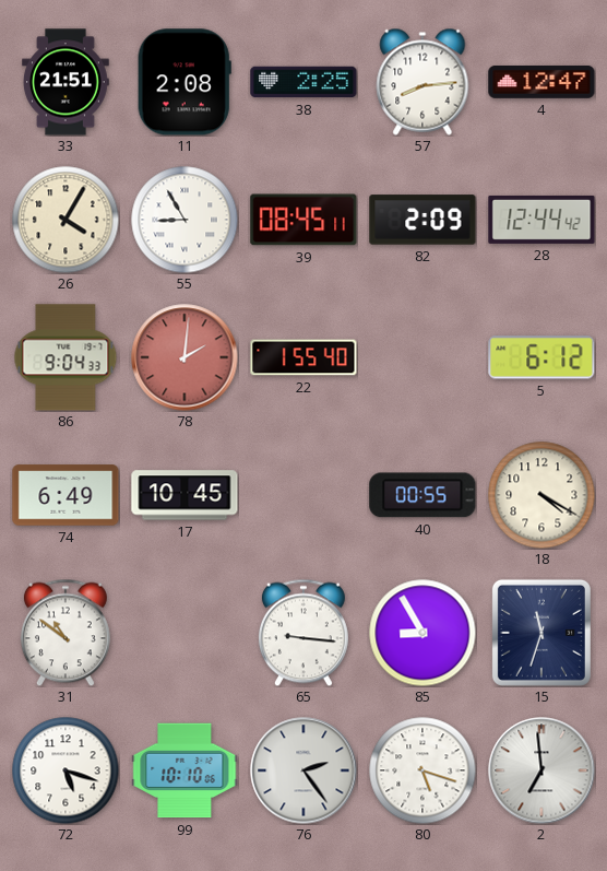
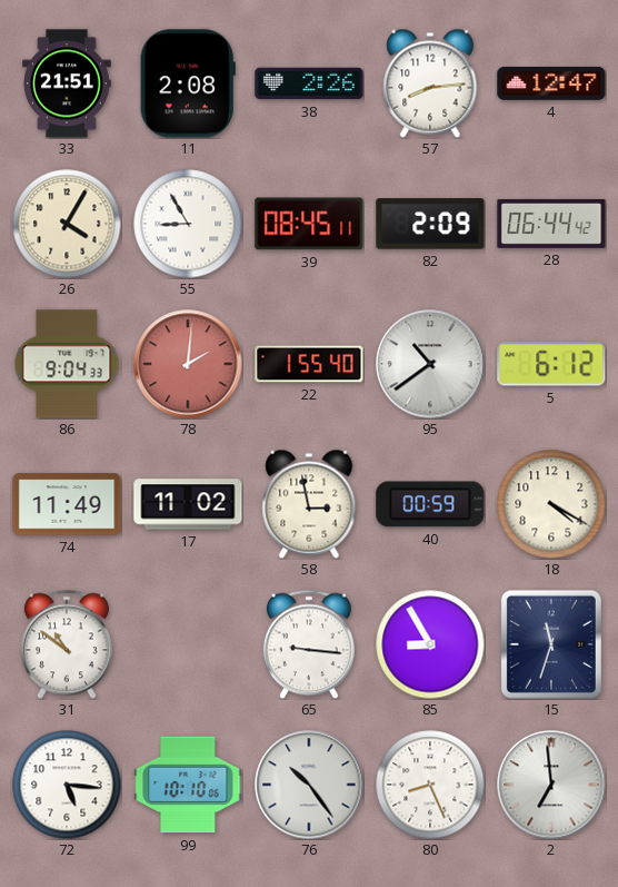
38: 2:25 -> 2:26 (309, 83)
28: 12:44 -> 06:44 (551, 224)
95: none -> 10:39 (430, 364)
74: 6:49 -> 11:49 (67, 504)
17: 10:45 -> 11:02 (188, 504)
58: none -> 2:58 (309, 504)
40: 00:55 -> 00:59 (430, 504)
72: 5:18 -> 5:16 (67, 785)
76: 2:24 -> 10:24 (309, 785)
80: 5:18 -> 8:26 (430, 785)
